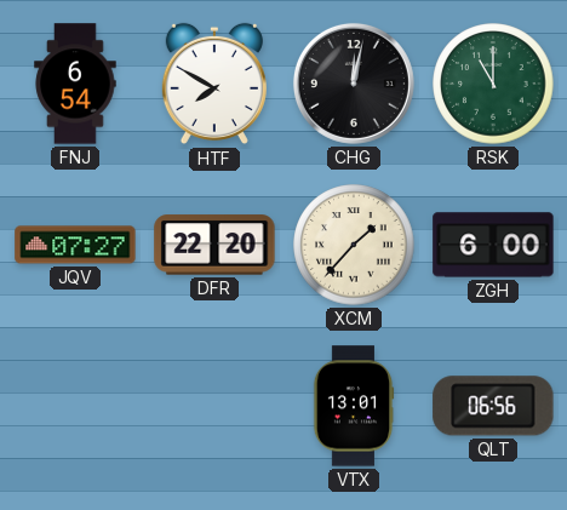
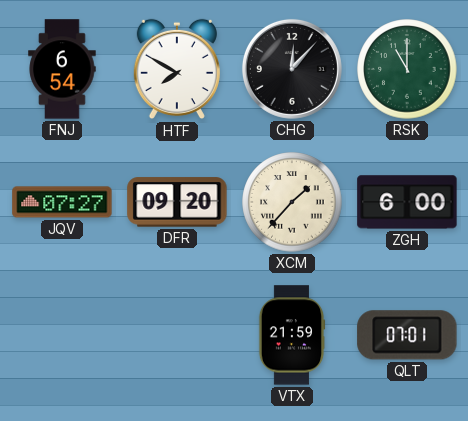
CHG: 12:02 -> 12:07 (292, 69)
DFR: 22:20 -> 09:20 (177, 202)
VTX: 13:01 -> 21:59 (292, 335)
QLT: 06:56 -> 07:01 (407, 335)
